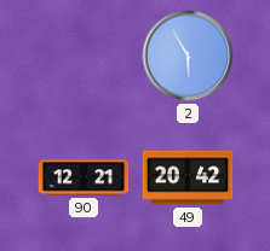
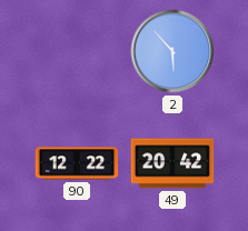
2: 5:55 -> 5:53 (172, 51)
90: 12:21 -> 12:22 (77, 163)
